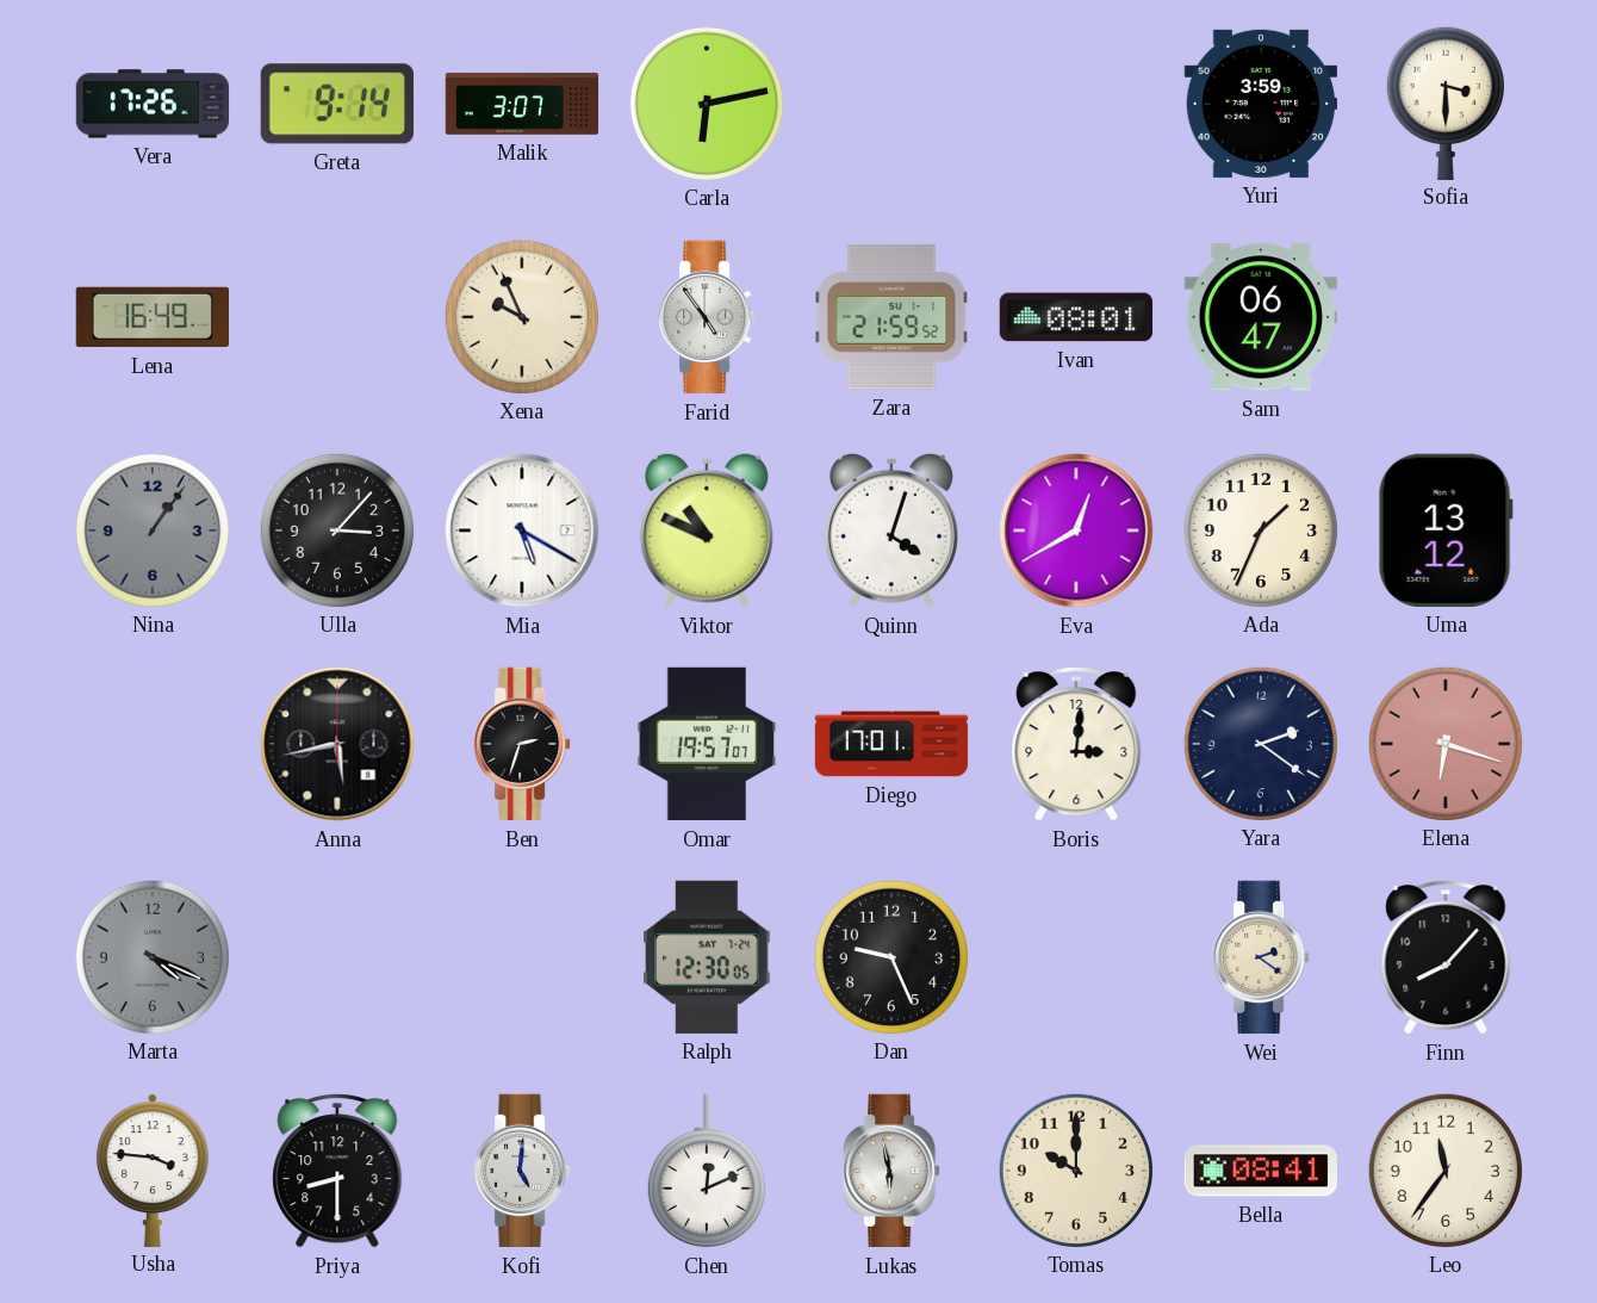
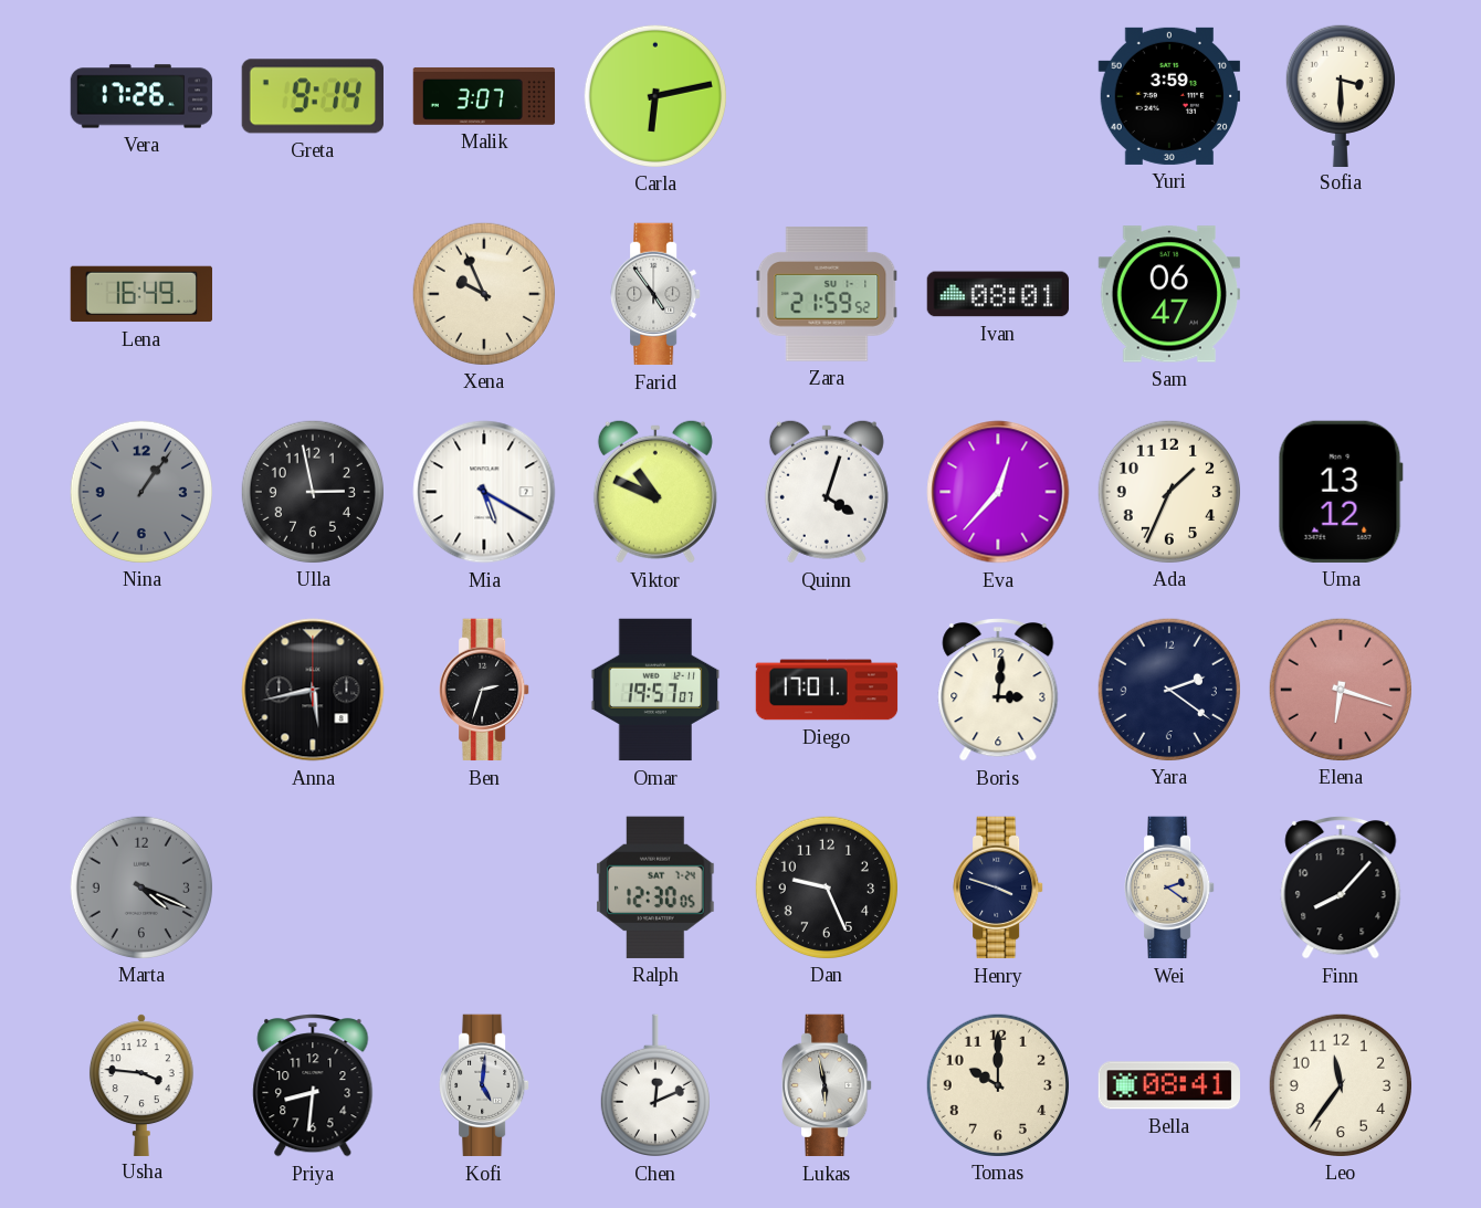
Ulla: 3:07 -> 2:58 (312, 491)
Eva: 12:40 -> 12:37 (998, 492)
Henry: none -> 3:48 (998, 887)
Priya: 8:30 -> 8:31 (313, 1086)
